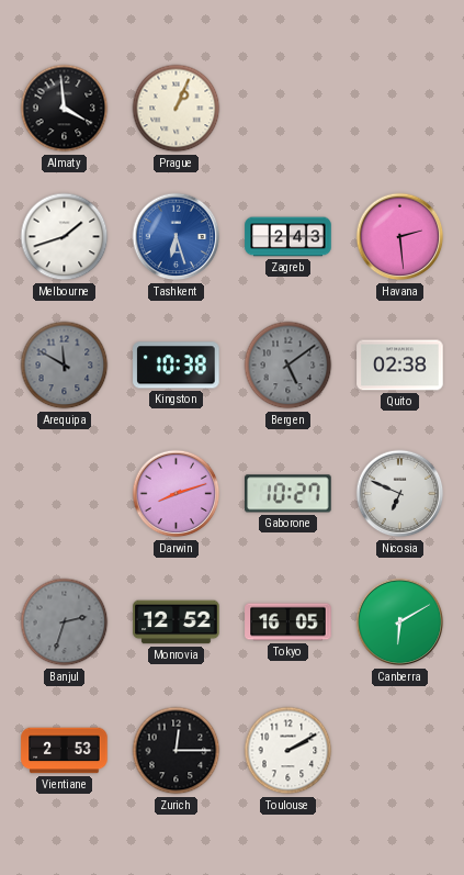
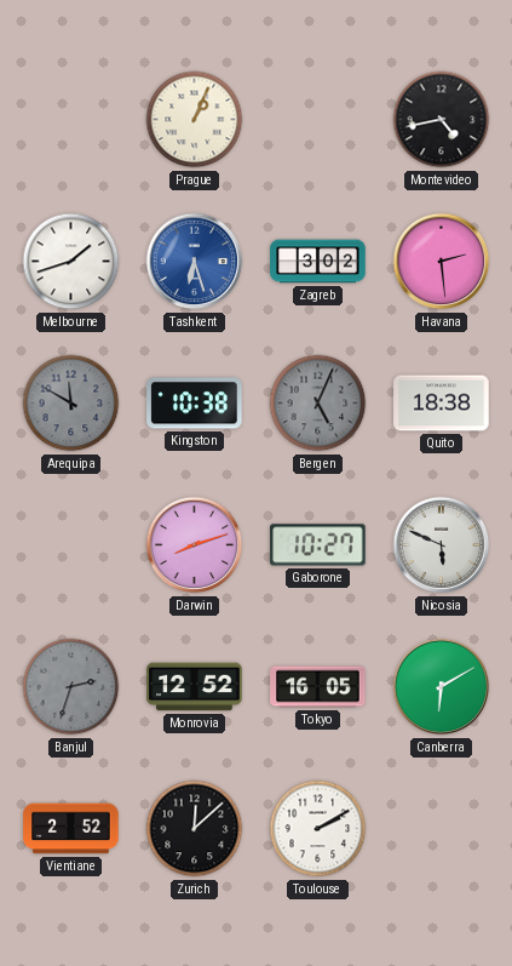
Almaty: 3:59 -> none (65, 109)
Montevideo: none -> 4:43 (442, 120)
Zagreb: 2:43 -> 3:02 (318, 262)
Bergen: 5:09 -> 5:04 (318, 404)
Quito: 02:38 -> 18:38 (442, 404)
Nicosia: 6:49 -> 5:49 (442, 545)
Vientiane: 2:53 -> 2:52 (71, 829)
Zurich: 12:15 -> 12:08 (195, 829)
